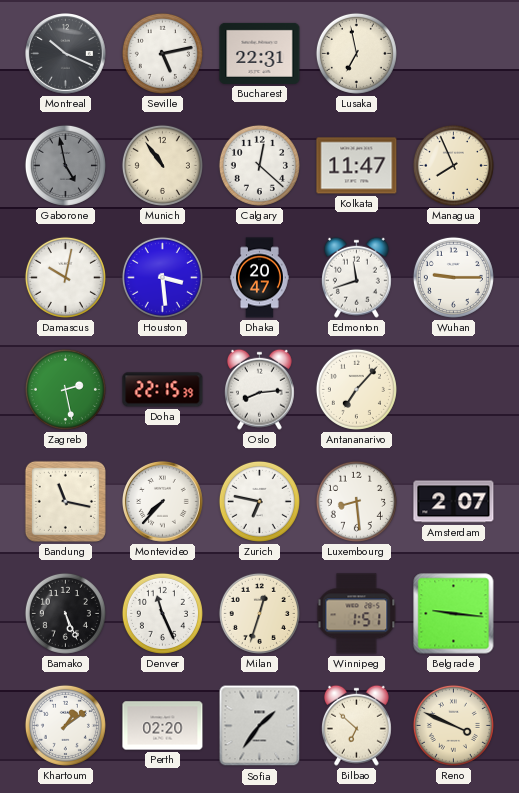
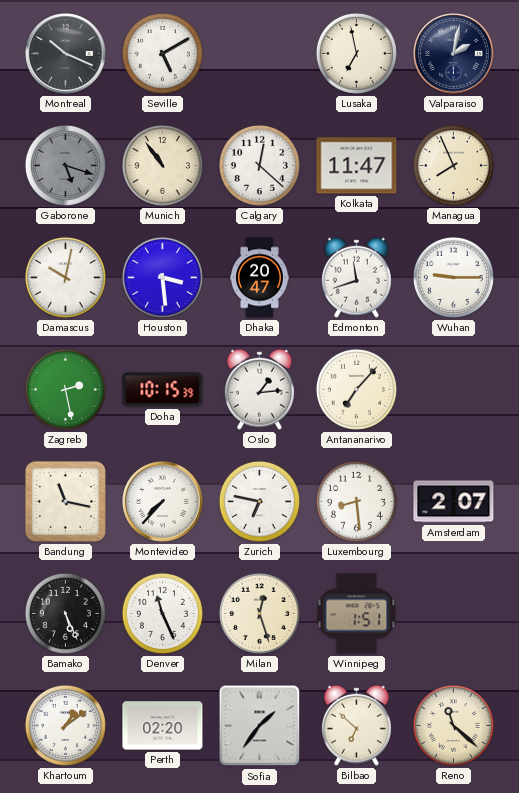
Seville: 5:13 -> 5:10 (162, 53)
Bucharest: 22:31 -> none (260, 53)
Valparaiso: none -> 2:02 (454, 54)
Gaborone: 4:58 -> 5:18 (65, 165)
Doha: 22:15 -> 10:15 (163, 390)
Oslo: 8:14 -> 1:14 (259, 389)
Milan: 12:33 -> 12:27 (259, 613)
Belgrade: 9:16 -> none (454, 614)
Reno: 3:49 -> 11:22 (453, 725)
